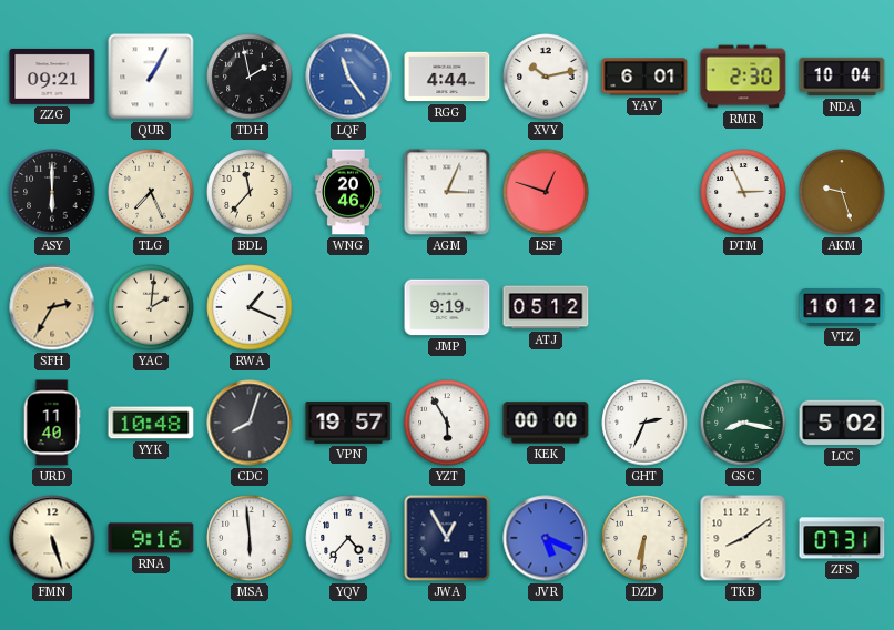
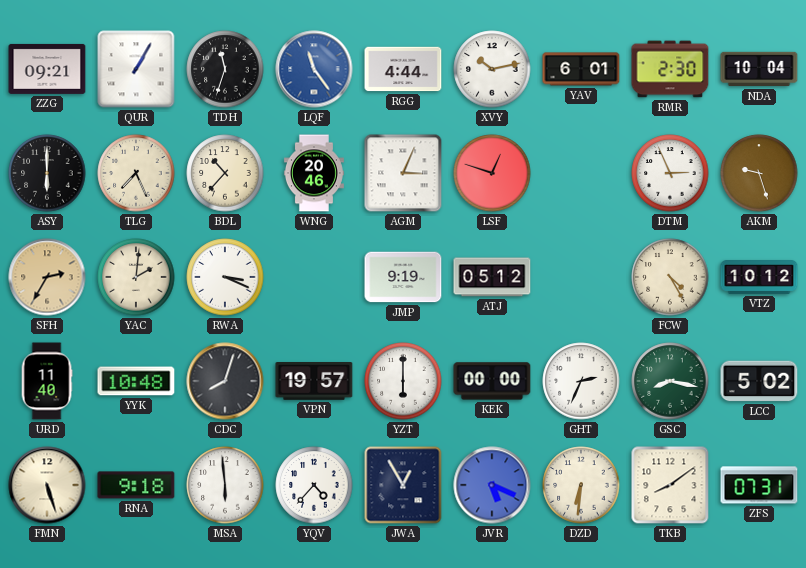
TDH: 1:58 -> 11:33 (225, 69)
BDL: 11:37 -> 10:37 (225, 173)
RWA: 1:19 -> 3:19 (225, 277)
FCW: none -> 4:25 (670, 277)
YZT: 5:55 -> 6:00 (403, 381)
RNA: 9:16 -> 9:18 (136, 485)
